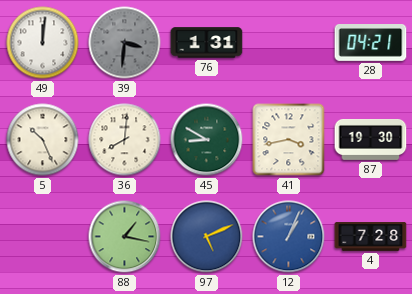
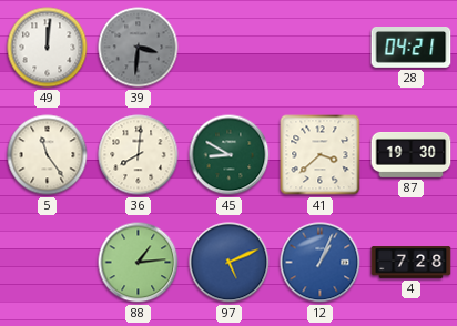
76: 1:31 -> none (207, 43)
5: 10:26 -> 11:24 (48, 155)
41: 3:43 -> 3:38 (321, 155)
88: 1:17 -> 1:14 (139, 263)
